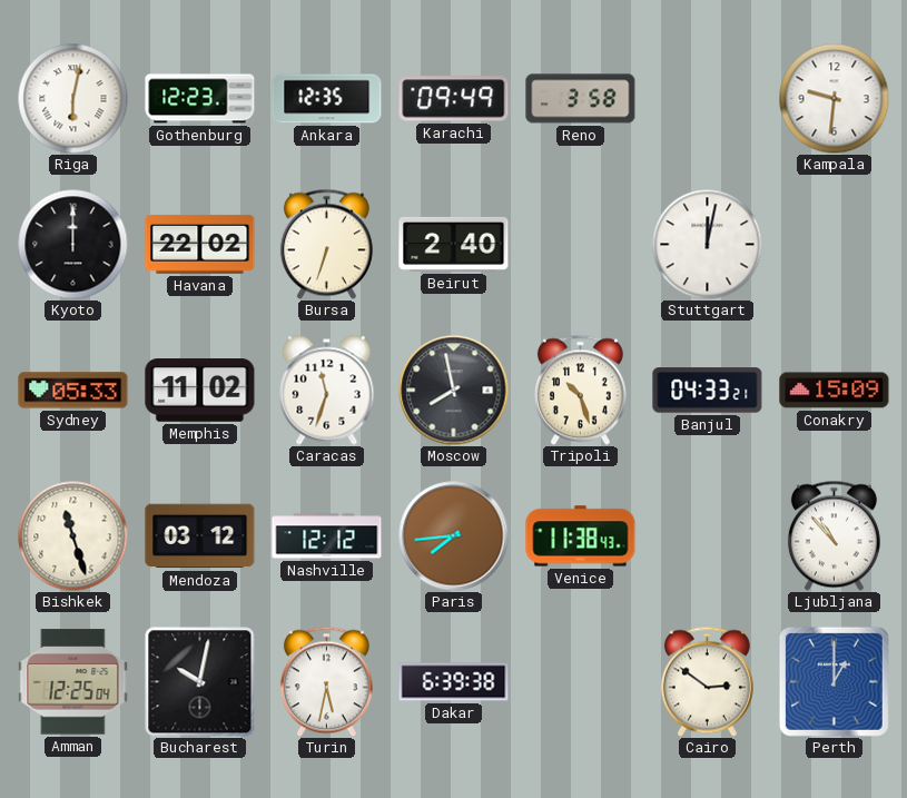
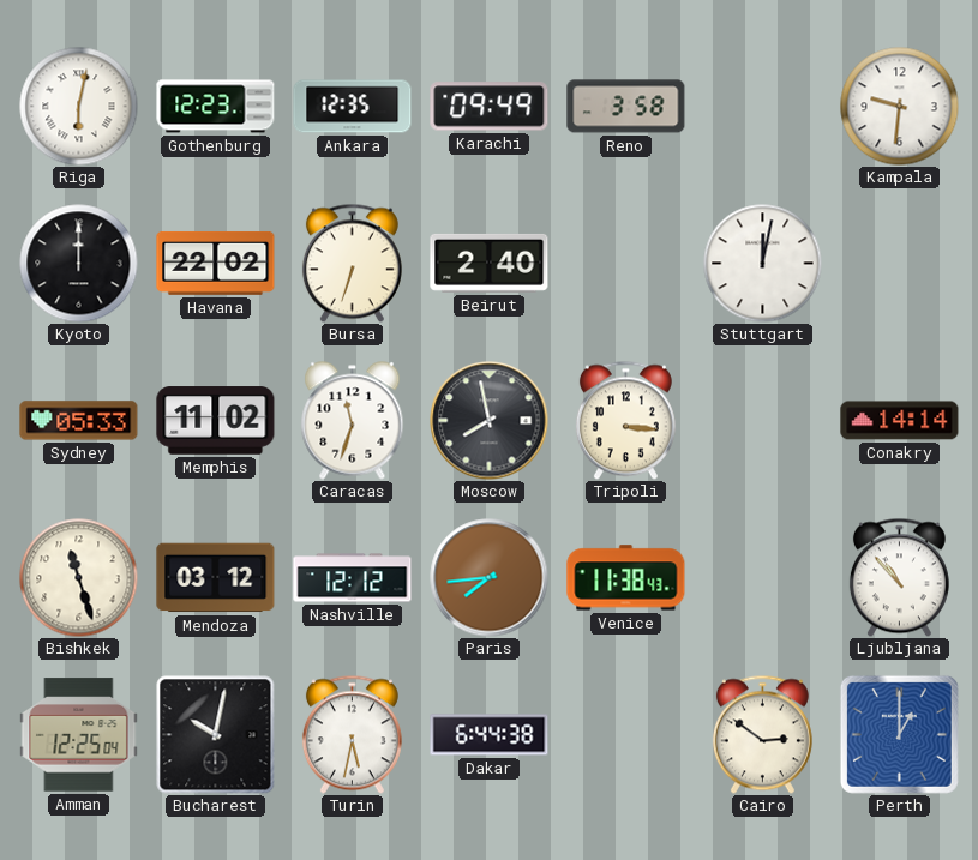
Tripoli: 10:27 -> 3:16 (625, 420)
Banjul: 04:33 -> none (708, 391)
Conakry: 15:09 -> 14:14 (900, 421)
Dakar: 6:39 -> 6:44 (490, 735)
